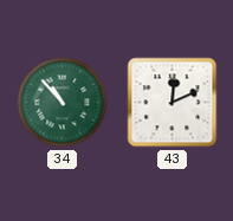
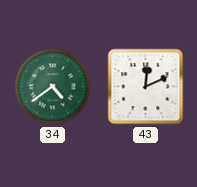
34: 10:53 -> 4:39 (53, 87)
